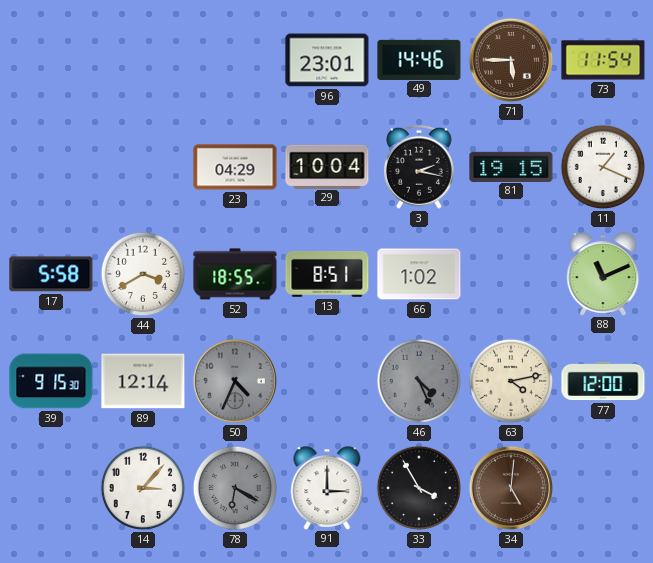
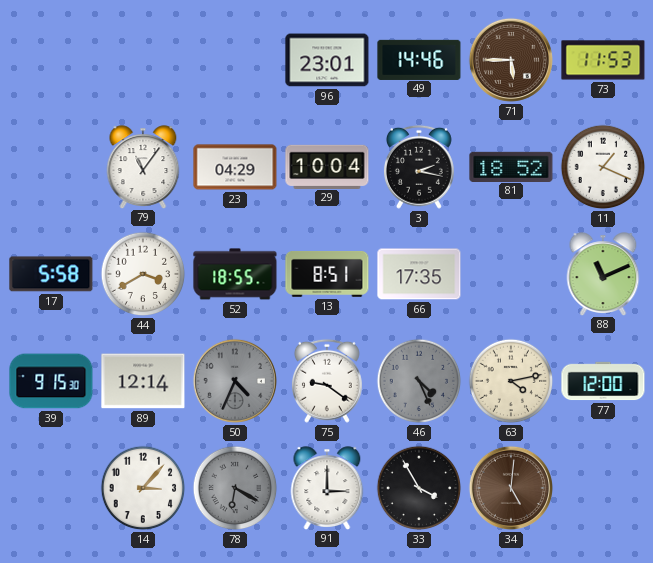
73: 11:54 -> 11:53 (603, 60)
79: none -> 11:06 (143, 167)
81: 19:15 -> 18:52 (511, 166)
66: 1:02 -> 17:35 (419, 274)
75: none -> 9:21 (327, 381)
